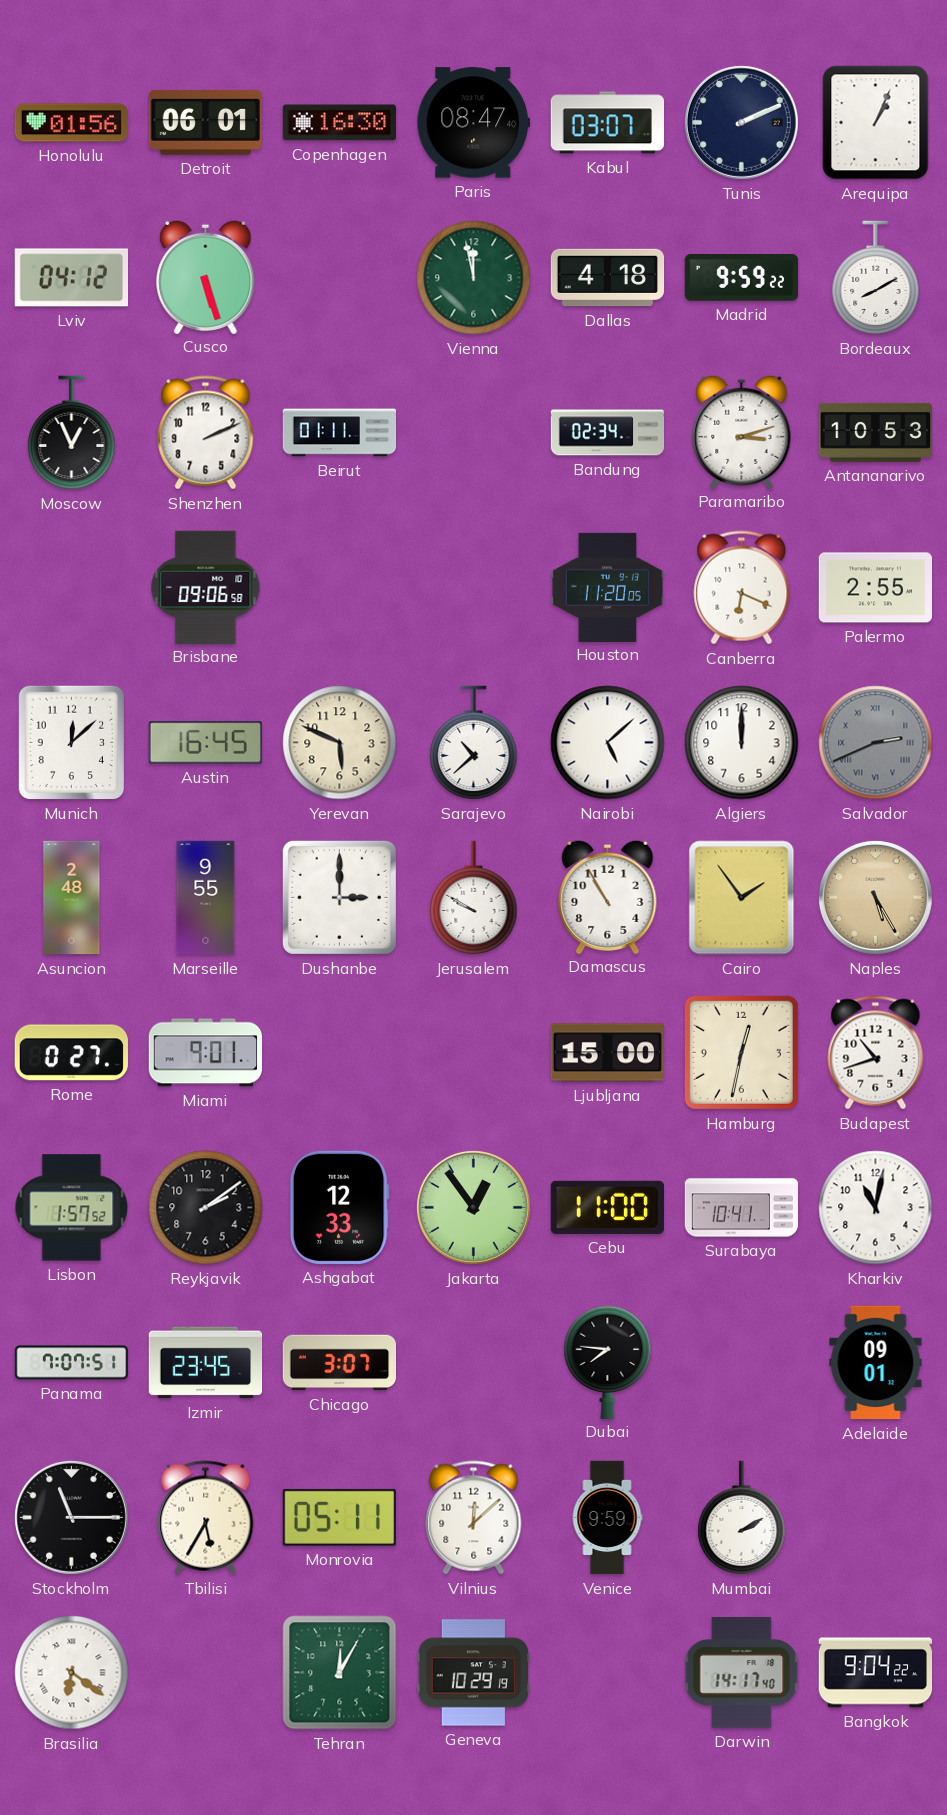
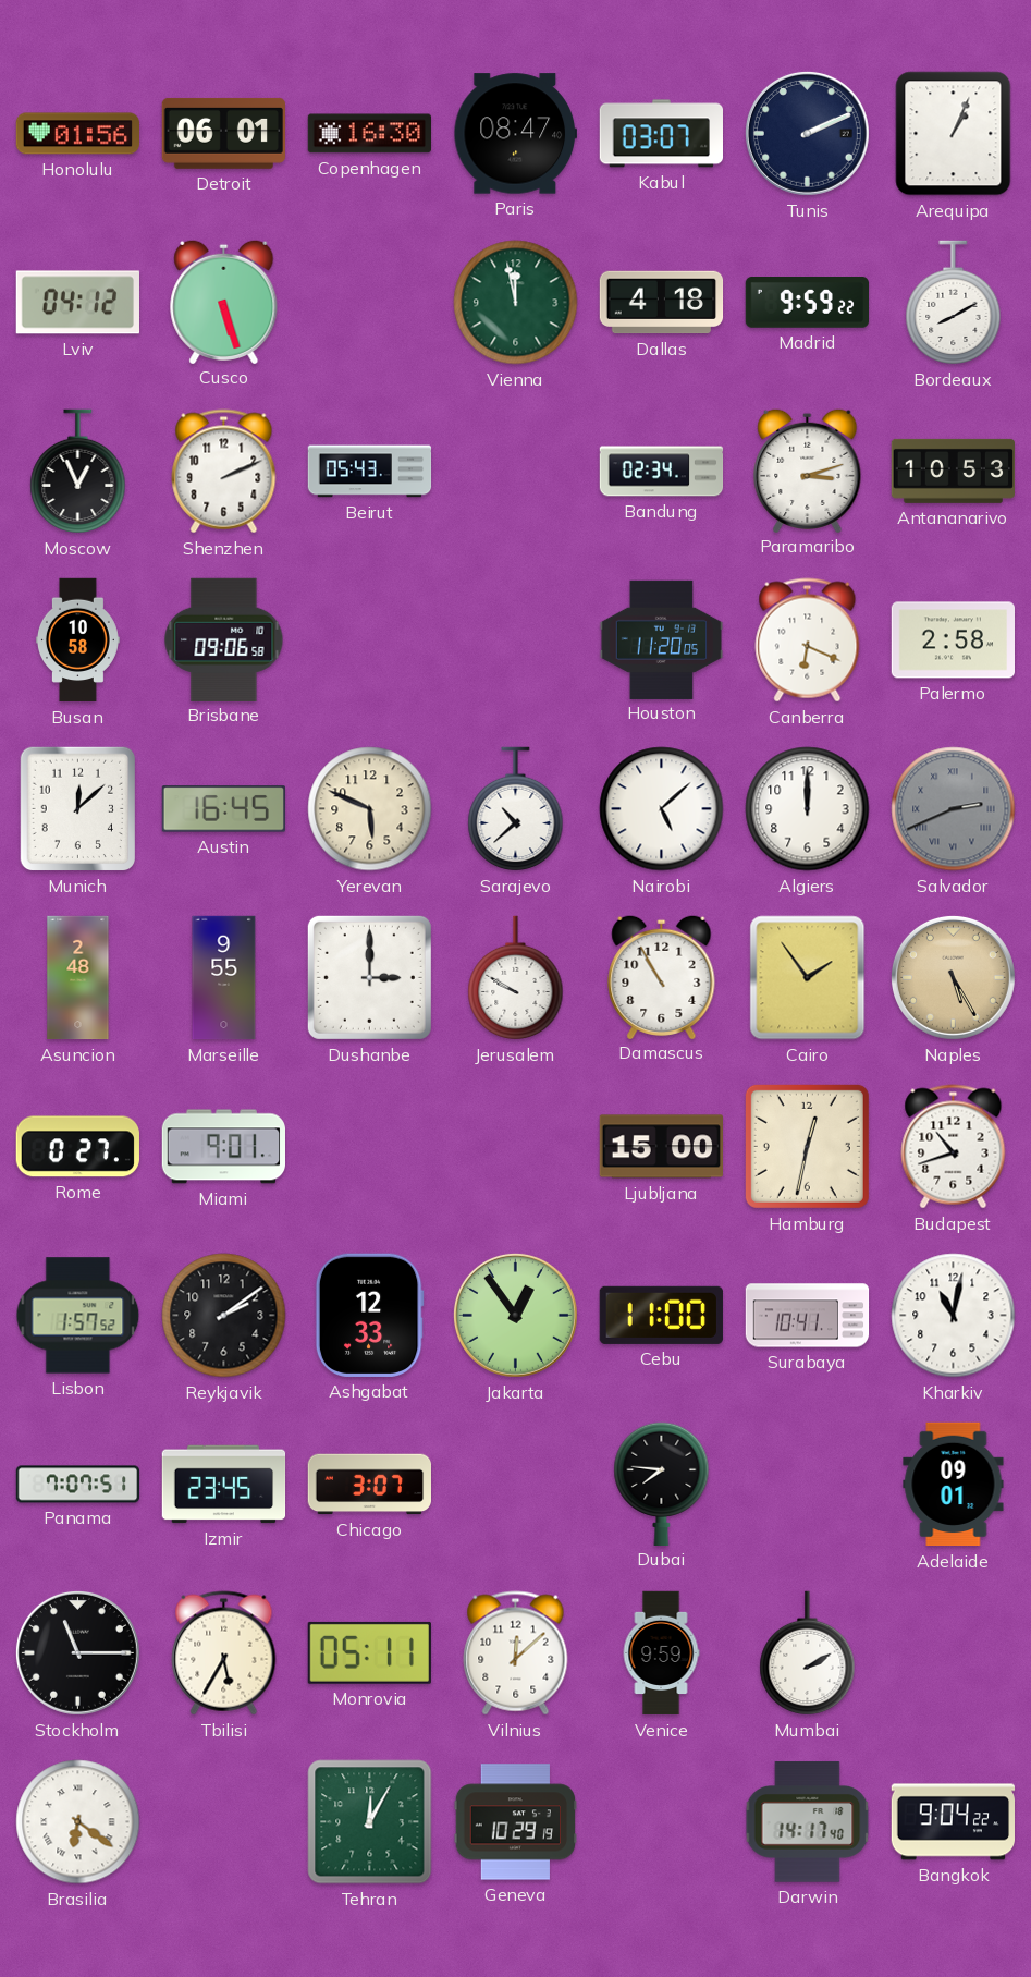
Beirut: 01:11 -> 05:43 (370, 472)
Busan: none -> 10:58 (77, 640)
Palermo: 2:55 -> 2:58 (953, 640)
